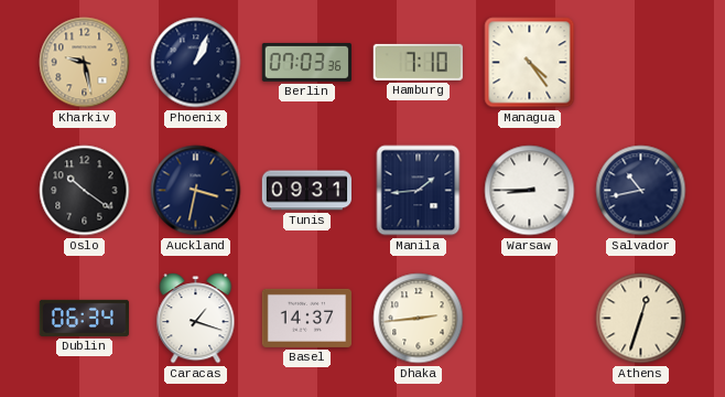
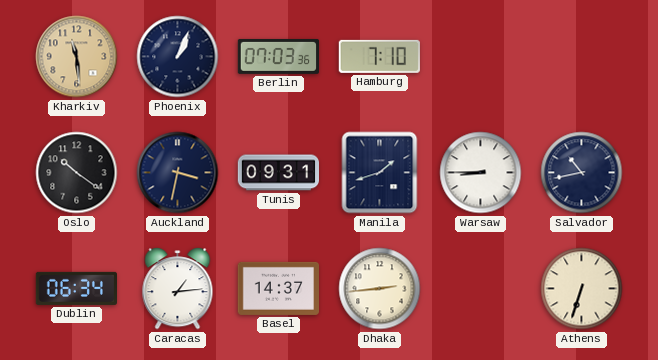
Kharkiv: 9:28 -> 11:29 (77, 57)
Managua: 4:24 -> none (530, 63)
Manila: 1:44 -> 1:42 (380, 173)
Caracas: 1:18 -> 1:14 (178, 289)
Athens: 12:33 -> 6:33 (582, 289)
